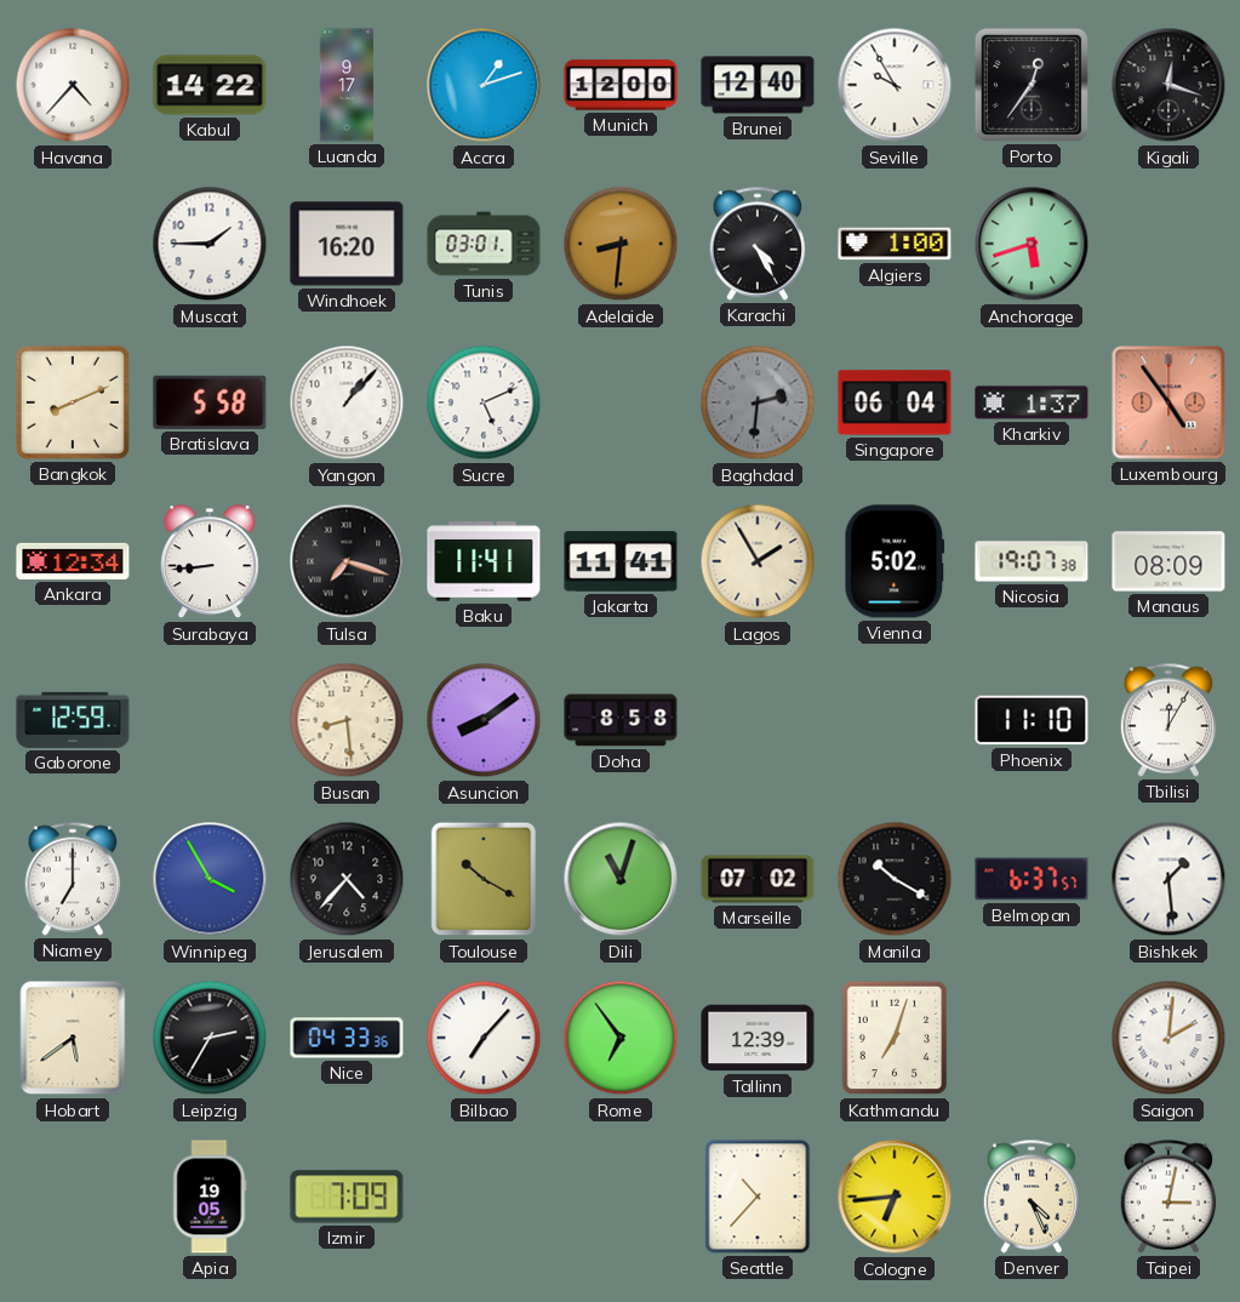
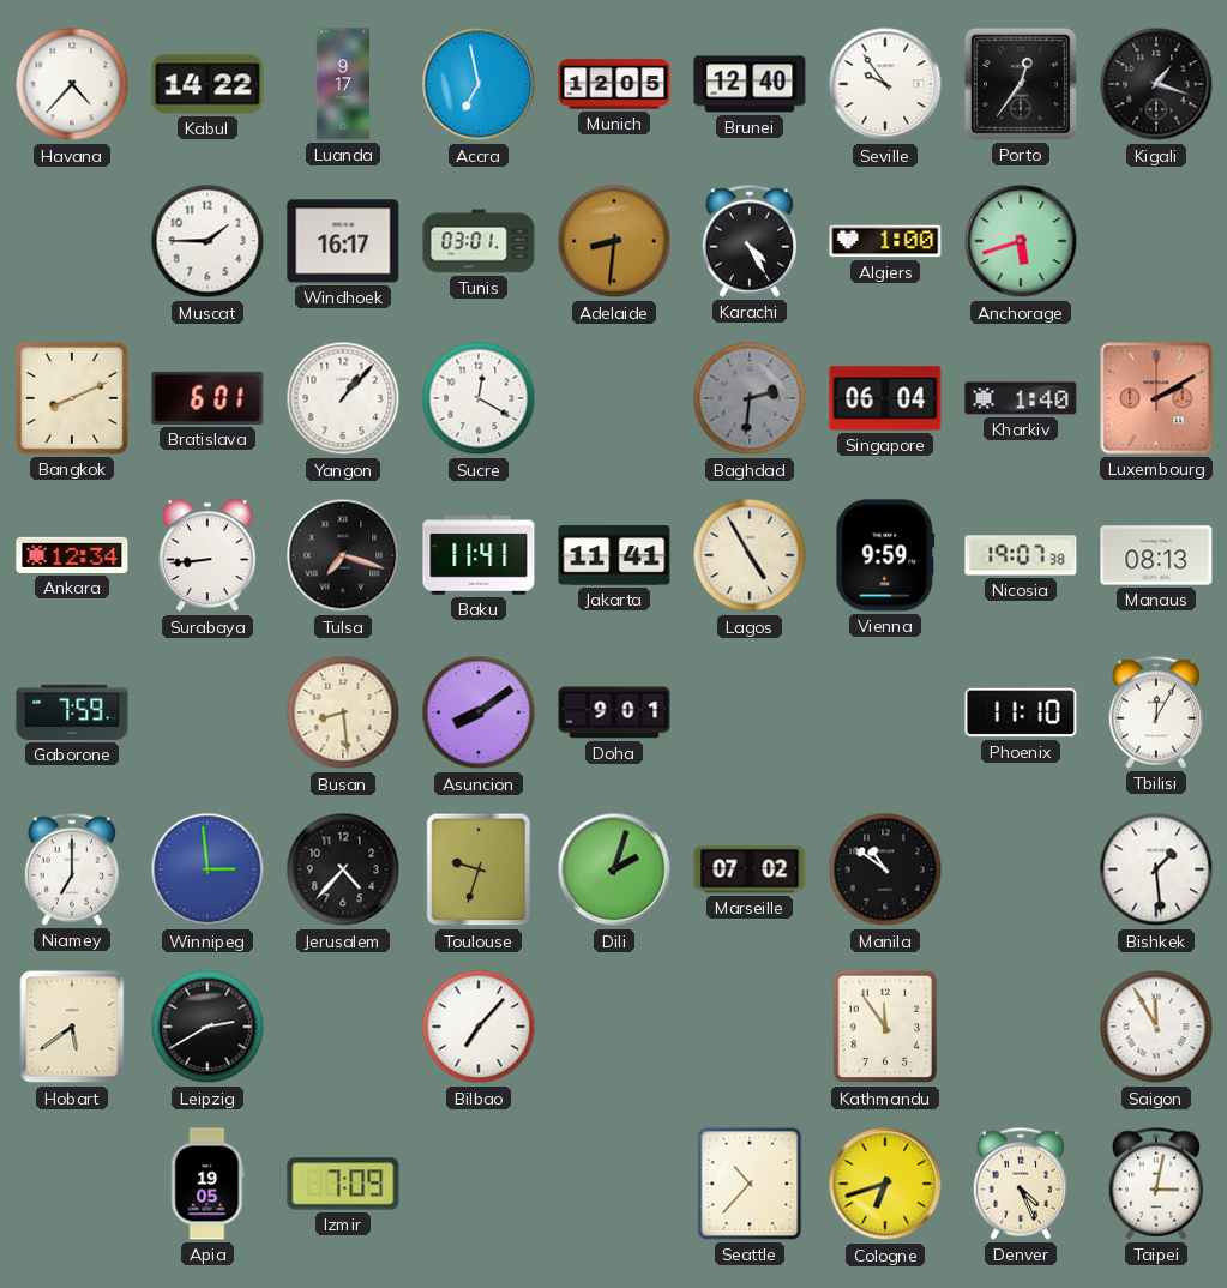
Accra: 1:12 -> 6:58 (479, 84)
Munich: 12:00 -> 12:05 (614, 84)
Seville: 9:55 -> 9:54 (885, 84)
Kigali: 12:18 -> 1:18 (1156, 84)
Windhoek: 16:20 -> 16:17 (343, 241)
Bratislava: 5:58 -> 6:01 (207, 398)
Sucre: 5:11 -> 12:20 (479, 398)
Kharkiv: 1:37 -> 1:40 (1021, 398)
Luxembourg: 4:54 -> 2:10 (1156, 398)
Lagos: 1:55 -> 4:55 (750, 555)
Vienna: 5:02 -> 9:59 (885, 555)
Manaus: 08:09 -> 08:13 (1156, 555)
Gaborone: 12:59 -> 7:59 (72, 712)
Doha: 8:58 -> 9:01 (614, 712)
Winnipeg: 3:55 -> 2:59 (207, 869)
Toulouse: 10:20 -> 9:33 (479, 869)
Dili: 11:03 -> 2:03 (614, 869)
Manila: 10:20 -> 10:51 (885, 869)
Belmopan: 6:37 -> none (1032, 879)
Leipzig: 2:35 -> 2:40 (207, 1027)
Nice: 04:33 -> none (347, 1038)
Rome: 6:54 -> none (621, 1038)
Tallinn: 12:39 -> none (758, 1038)
Kathmandu: 7:03 -> 11:54 (885, 1027)
Saigon: 2:01 -> 11:55 (1156, 1027)
Cologne: 6:44 -> 6:42 (885, 1184)
